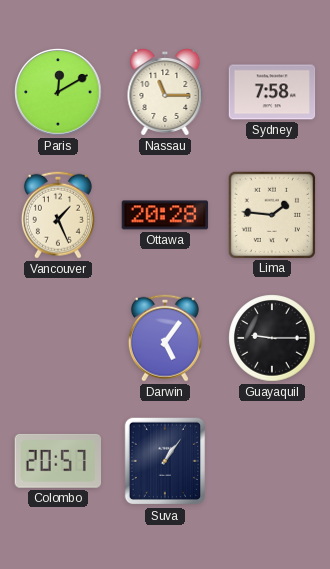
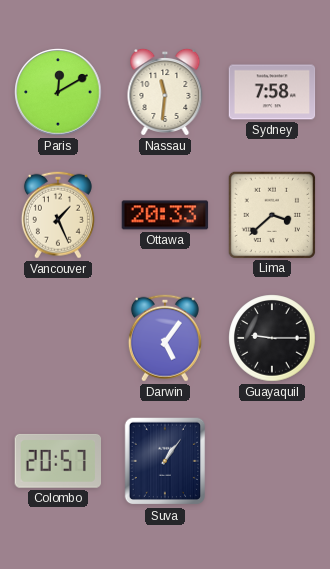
Nassau: 11:15 -> 11:31 (165, 92)
Ottawa: 20:28 -> 20:33 (165, 215)
Lima: 1:46 -> 3:38 (271, 214)
